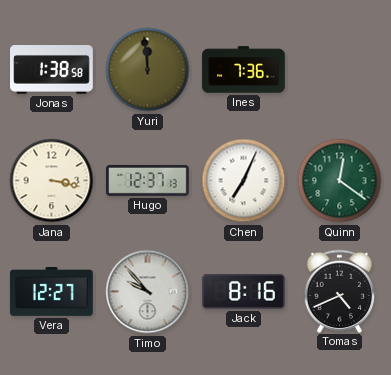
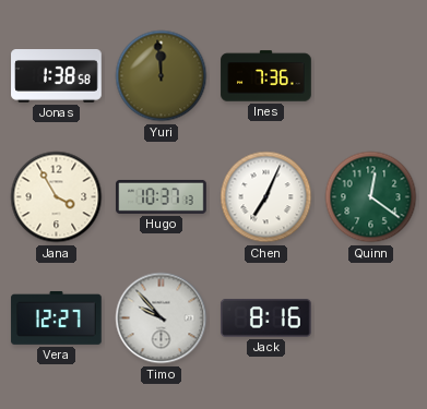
Jana: 3:17 -> 3:55 (57, 197)
Hugo: 12:37 -> 10:37 (162, 196)
Tomas: 4:41 -> none (340, 291)
